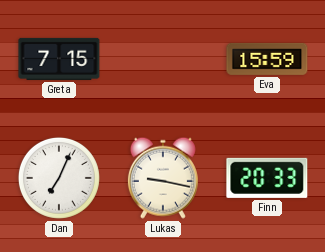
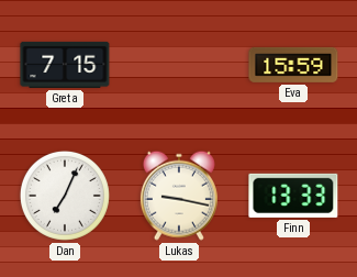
Finn: 20:33 -> 13:33 (293, 196)
